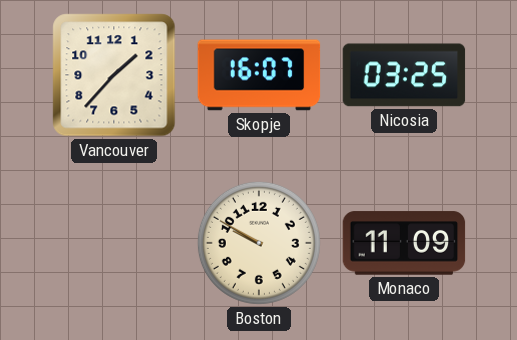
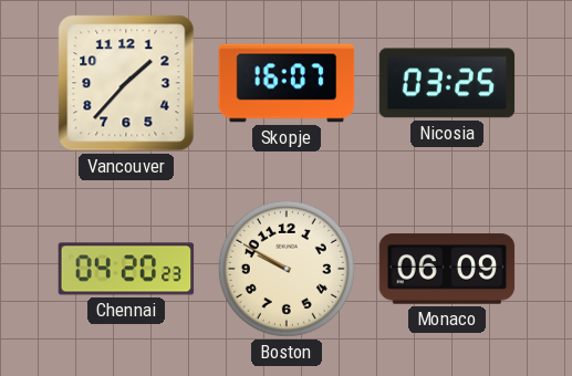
Chennai: none -> 04:20 (126, 269)
Monaco: 11:09 -> 06:09 (447, 269)
